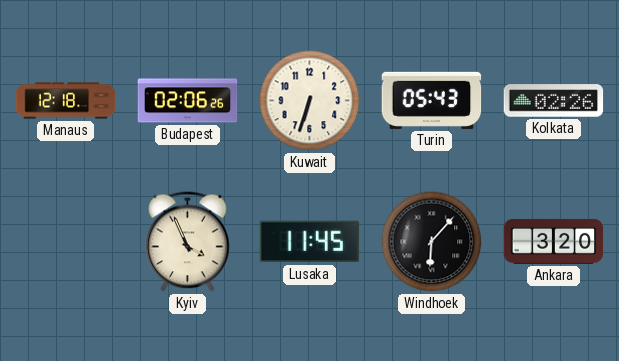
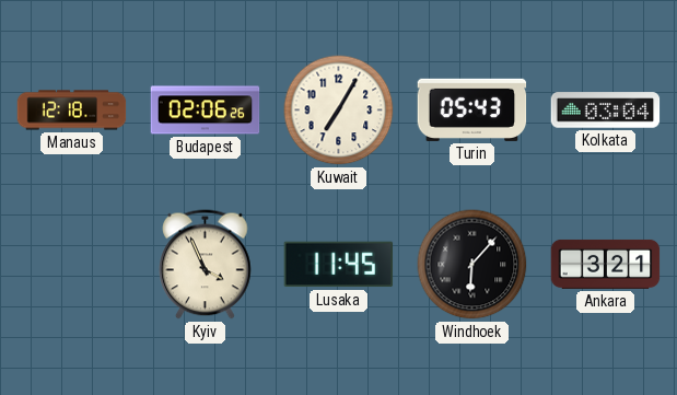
Kuwait: 6:33 -> 7:05 (339, 111)
Kolkata: 02:26 -> 03:04 (606, 111)
Ankara: 3:20 -> 3:21 (606, 264)
